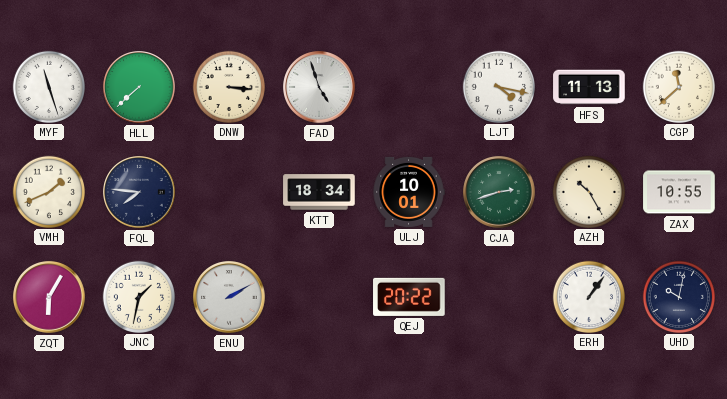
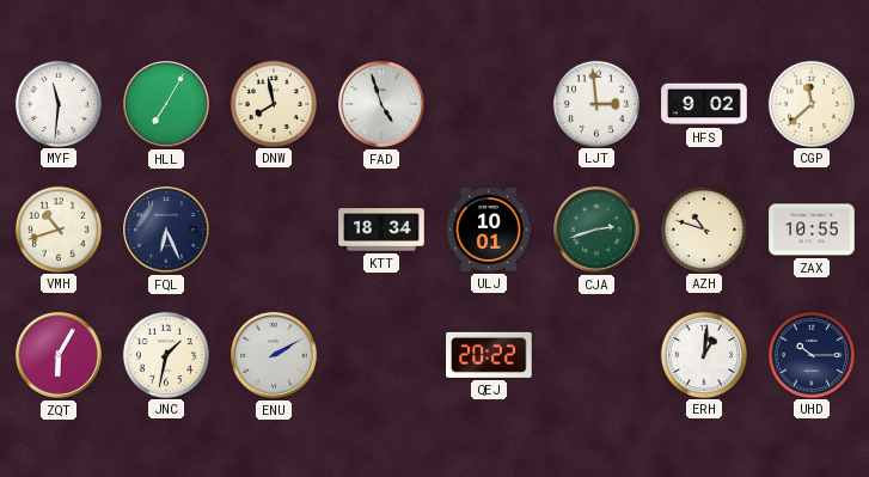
MYF: 11:27 -> 11:31 (57, 103)
HLL: 7:38 -> 7:05 (166, 104)
DNW: 3:16 -> 7:58 (273, 103)
LJT: 4:17 -> 2:59 (595, 103)
HFS: 11:13 -> 9:02 (704, 104)
VMH: 1:41 -> 10:42 (57, 228)
FQL: 7:46 -> 6:26 (166, 230)
AZH: 10:25 -> 10:48 (703, 228)
ERH: 1:06 -> 1:01 (703, 354)
UHD: 10:02 -> 10:15 (810, 354)
